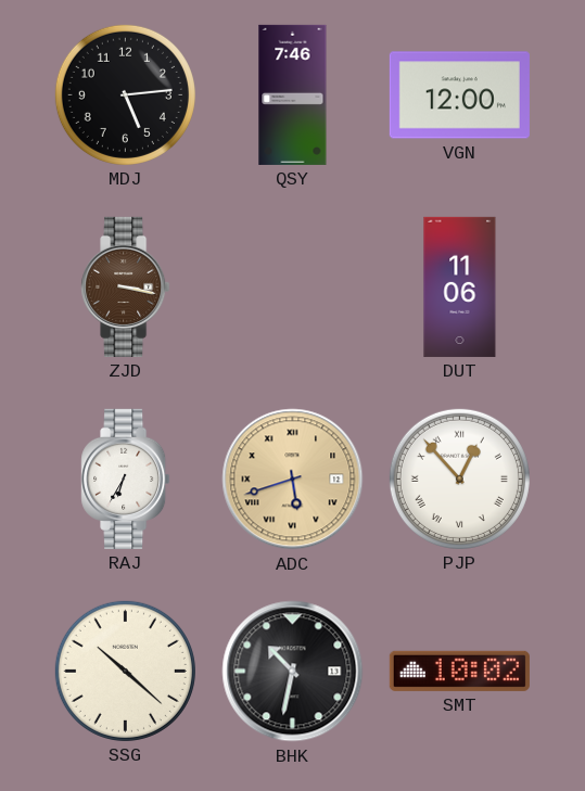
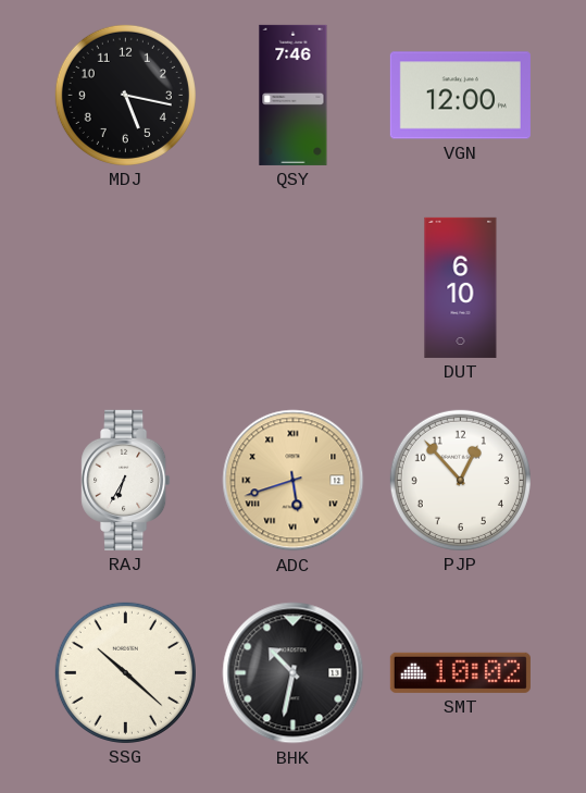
MDJ: 5:14 -> 5:17 (125, 95)
ZJD: 3:17 -> none (126, 286)
DUT: 11:06 -> 6:10 (461, 287)
PJP numerals: Roman -> Arabic (460, 480)
